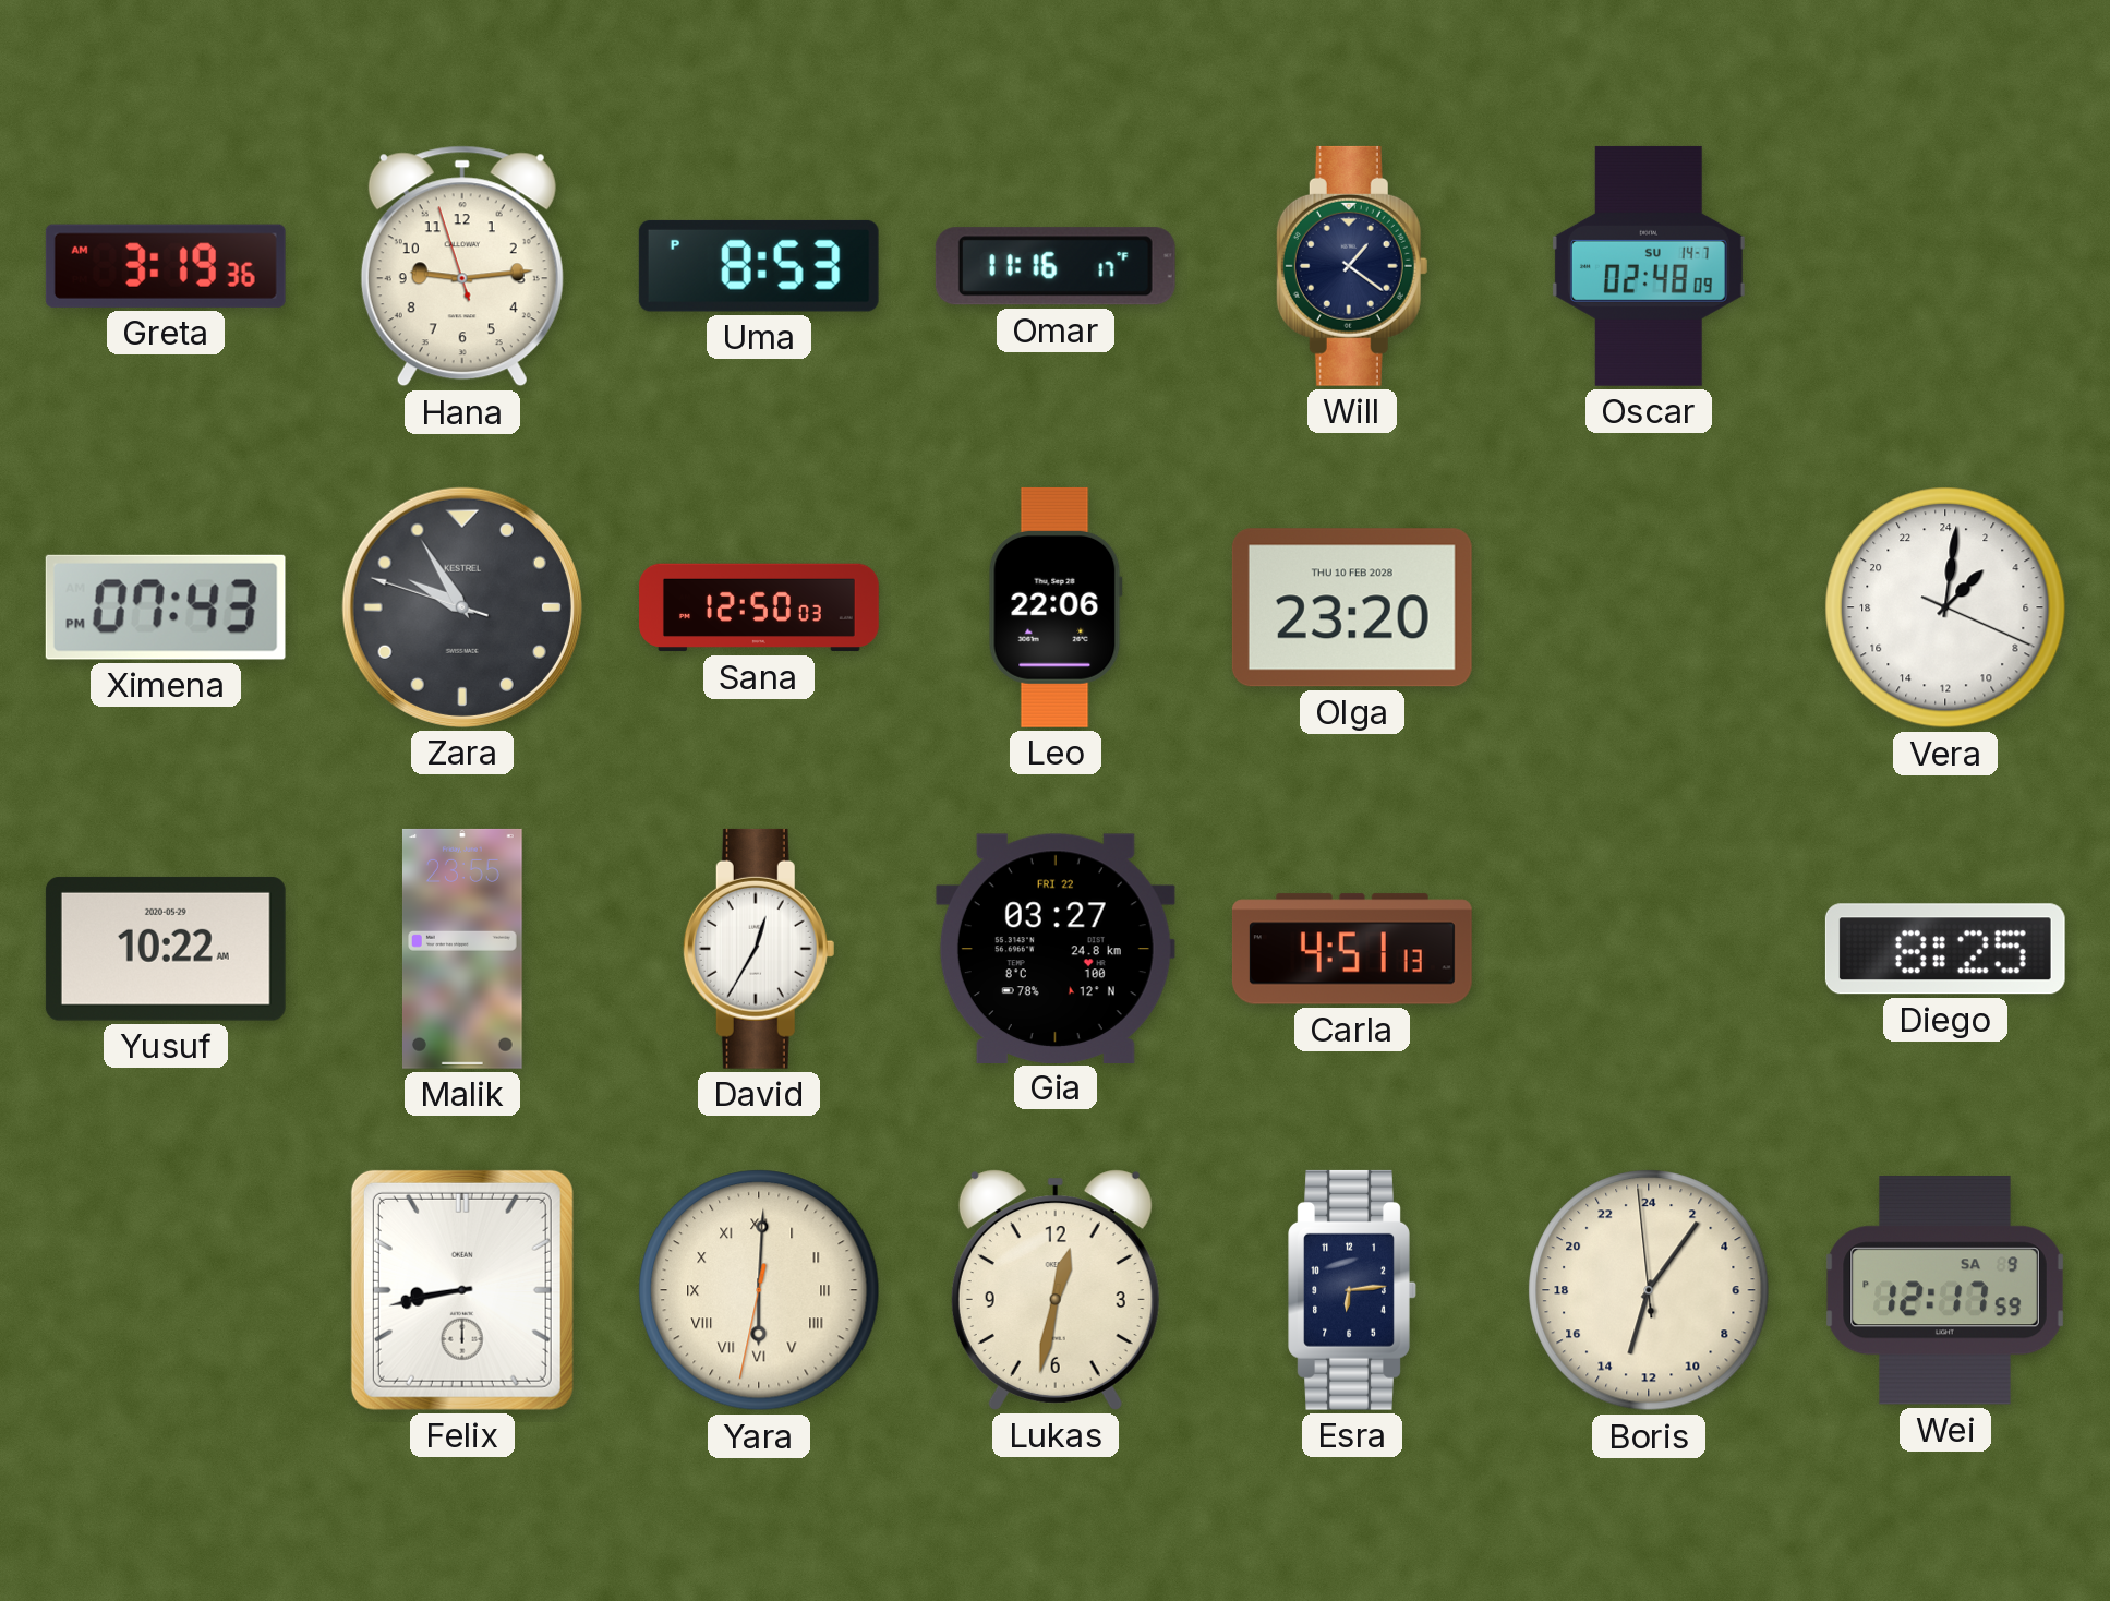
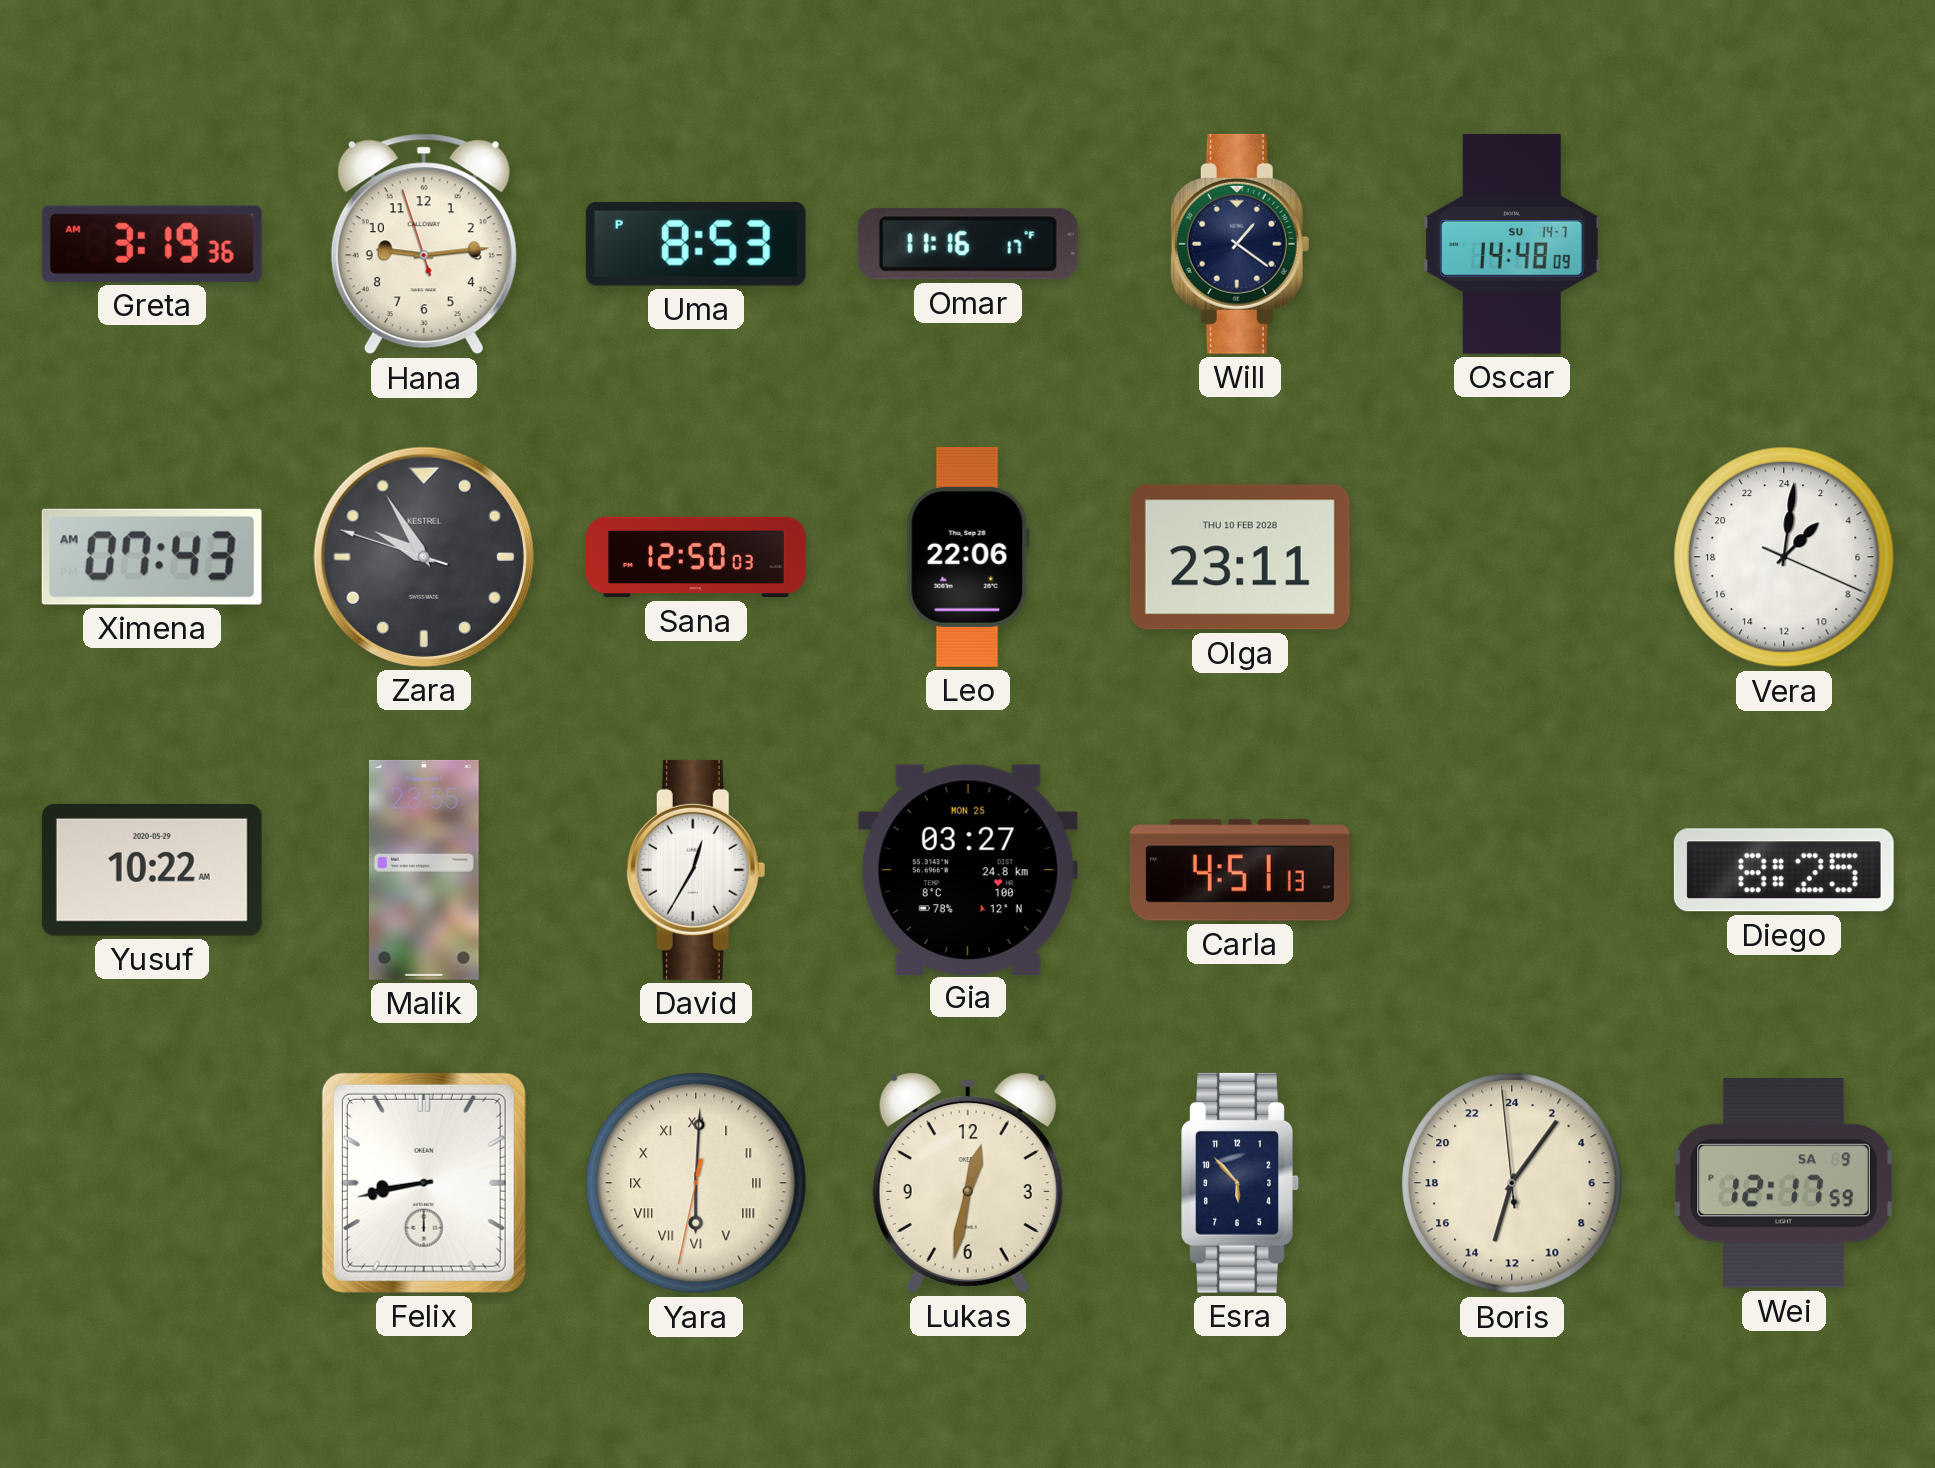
Oscar: 02:48 -> 14:48 (1512, 244)
Ximena: 07:43 PM -> 07:43 AM (152, 557)
Olga: 23:20 -> 23:11 (1240, 557)
Gia date: FRI 22 -> MON 25 (968, 869)
Esra: 6:14 -> 5:53 (1240, 1183)
